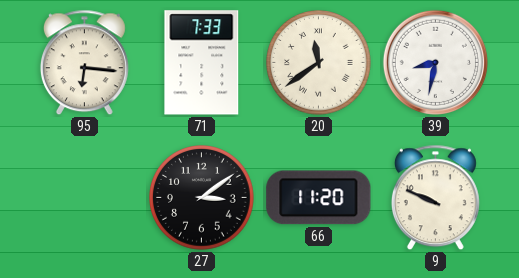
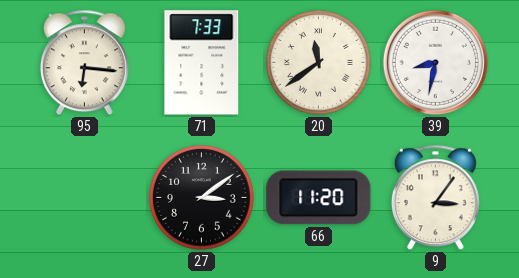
9: 9:49 -> 3:06 (435, 198)
